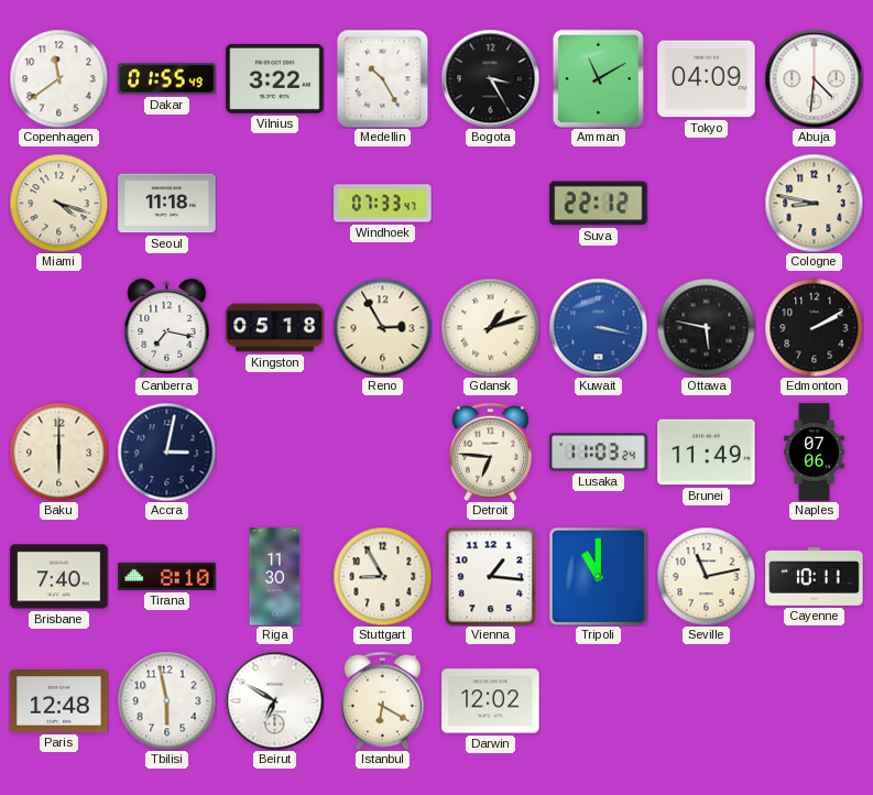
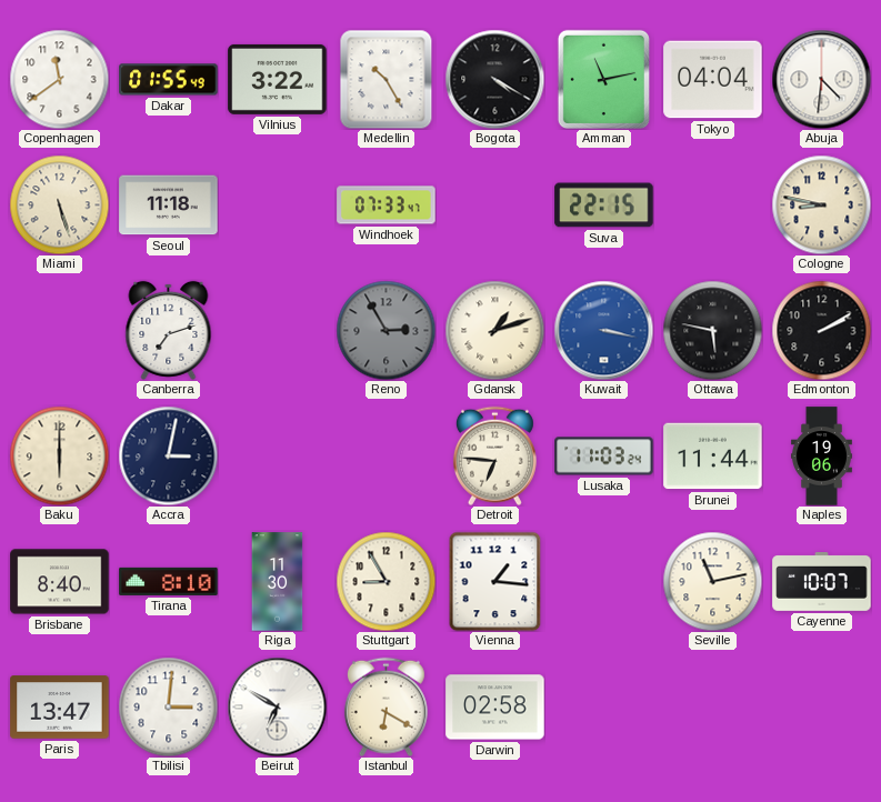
Bogota: 3:25 -> 4:20 (494, 79)
Amman: 11:10 -> 11:13 (603, 79)
Tokyo: 04:09 -> 04:04 (713, 80)
Miami: 4:18 -> 5:27 (59, 204)
Suva: 22:12 -> 22:15 (604, 205)
Canberra: 7:17 -> 7:12 (169, 330)
Kingston: 05:18 -> none (275, 328)
Reno dial: cream -> grey (386, 330)
Brunei: 11:49 -> 11:44 (713, 457)
Naples: 07:06 -> 19:06 (821, 457)
Brisbane: 7:40 -> 8:40 (60, 582)
Tripoli: 11:00 -> none (598, 576)
Cayenne: 10:11 -> 10:07 (822, 582)
Paris: 12:48 -> 13:47 (60, 708)
Tbilisi: 5:58 -> 3:01 (168, 706)
Darwin: 12:02 -> 02:58 (495, 708)
